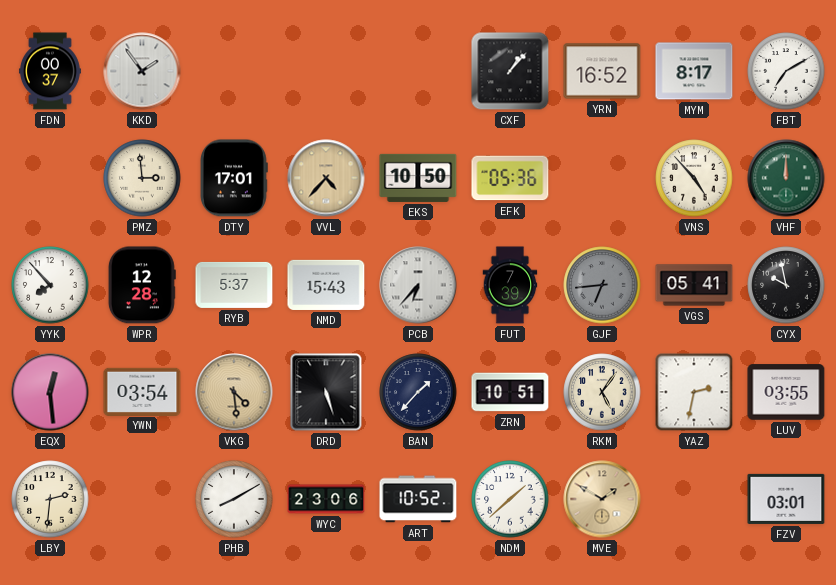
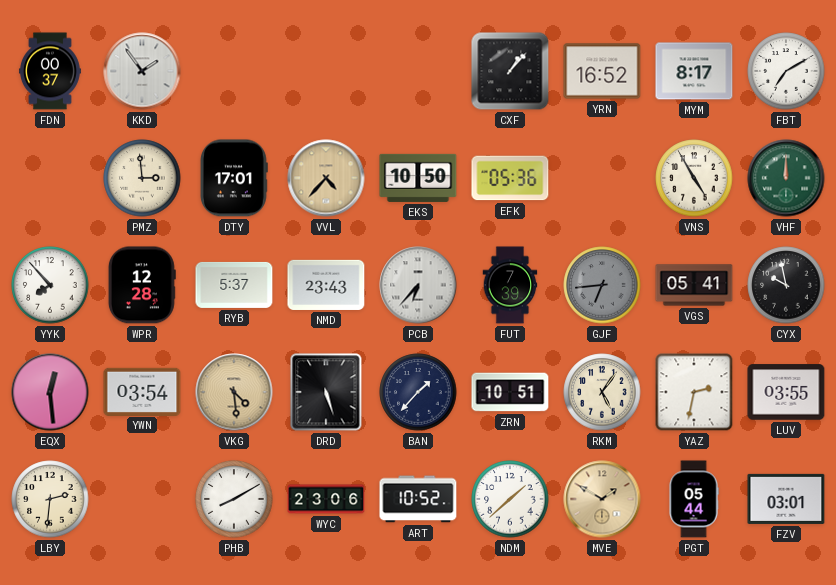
VNS: 4:53 -> 4:55 (694, 178)
NMD: 15:43 -> 23:43 (326, 285)
PGT: none -> 05:44 (694, 499)
